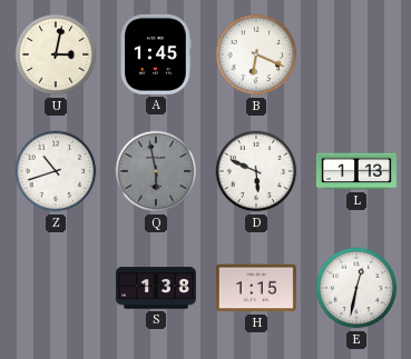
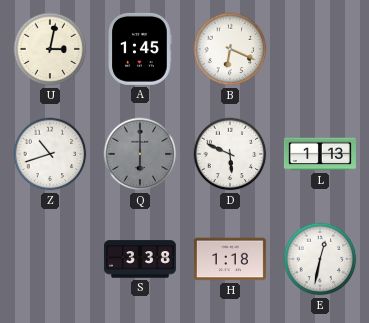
Q: 5:58 -> 6:00 (140, 154)
S: 1:38 -> 3:38 (140, 259)
H: 1:15 -> 1:18 (230, 259)
